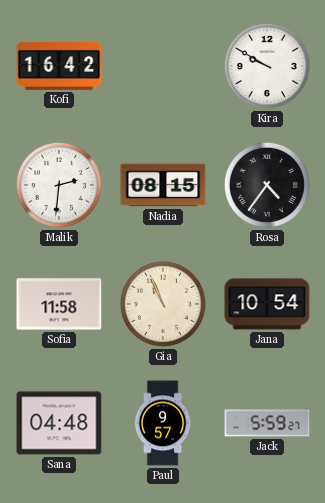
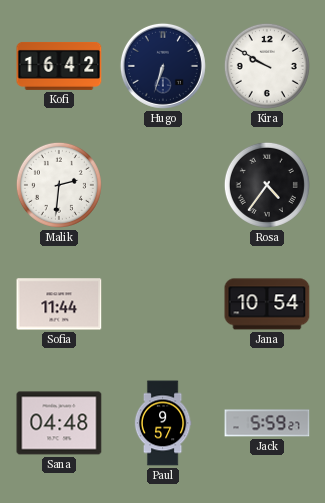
Hugo: none -> 6:33 (163, 66)
Nadia: 08:15 -> none (163, 185)
Sofia: 11:58 -> 11:44 (59, 304)
Gia: 10:56 -> none (163, 304)
